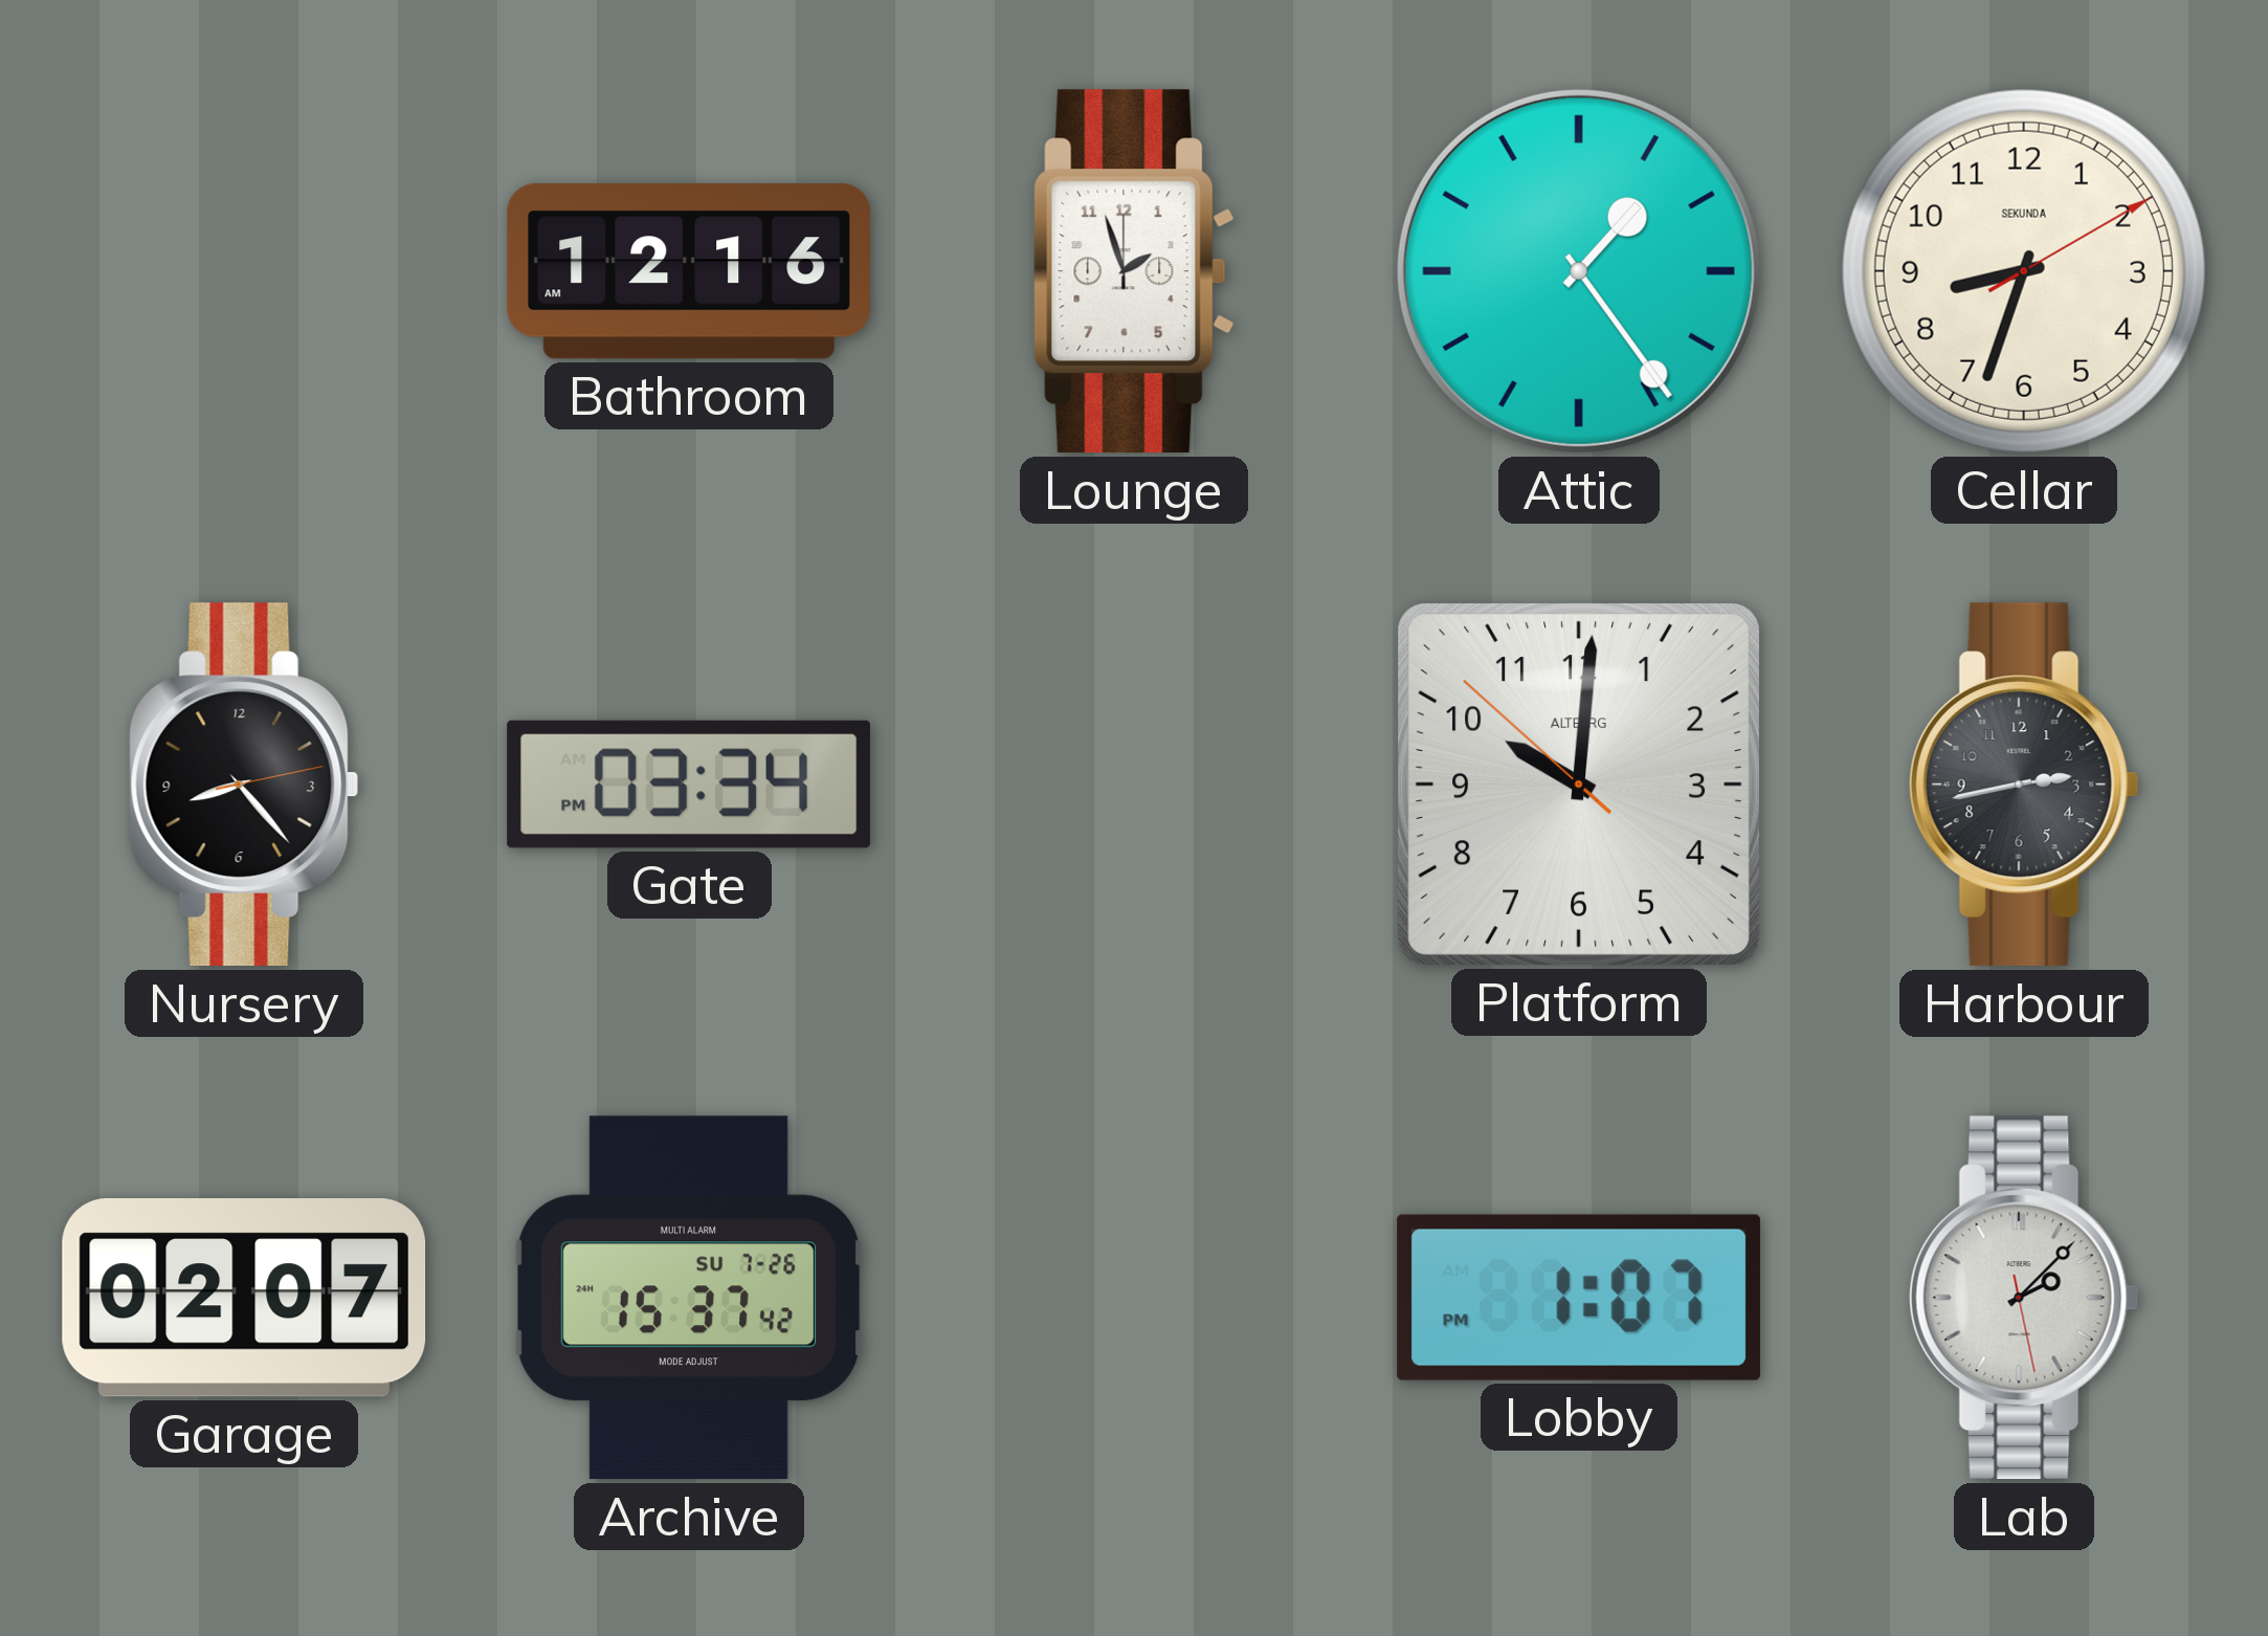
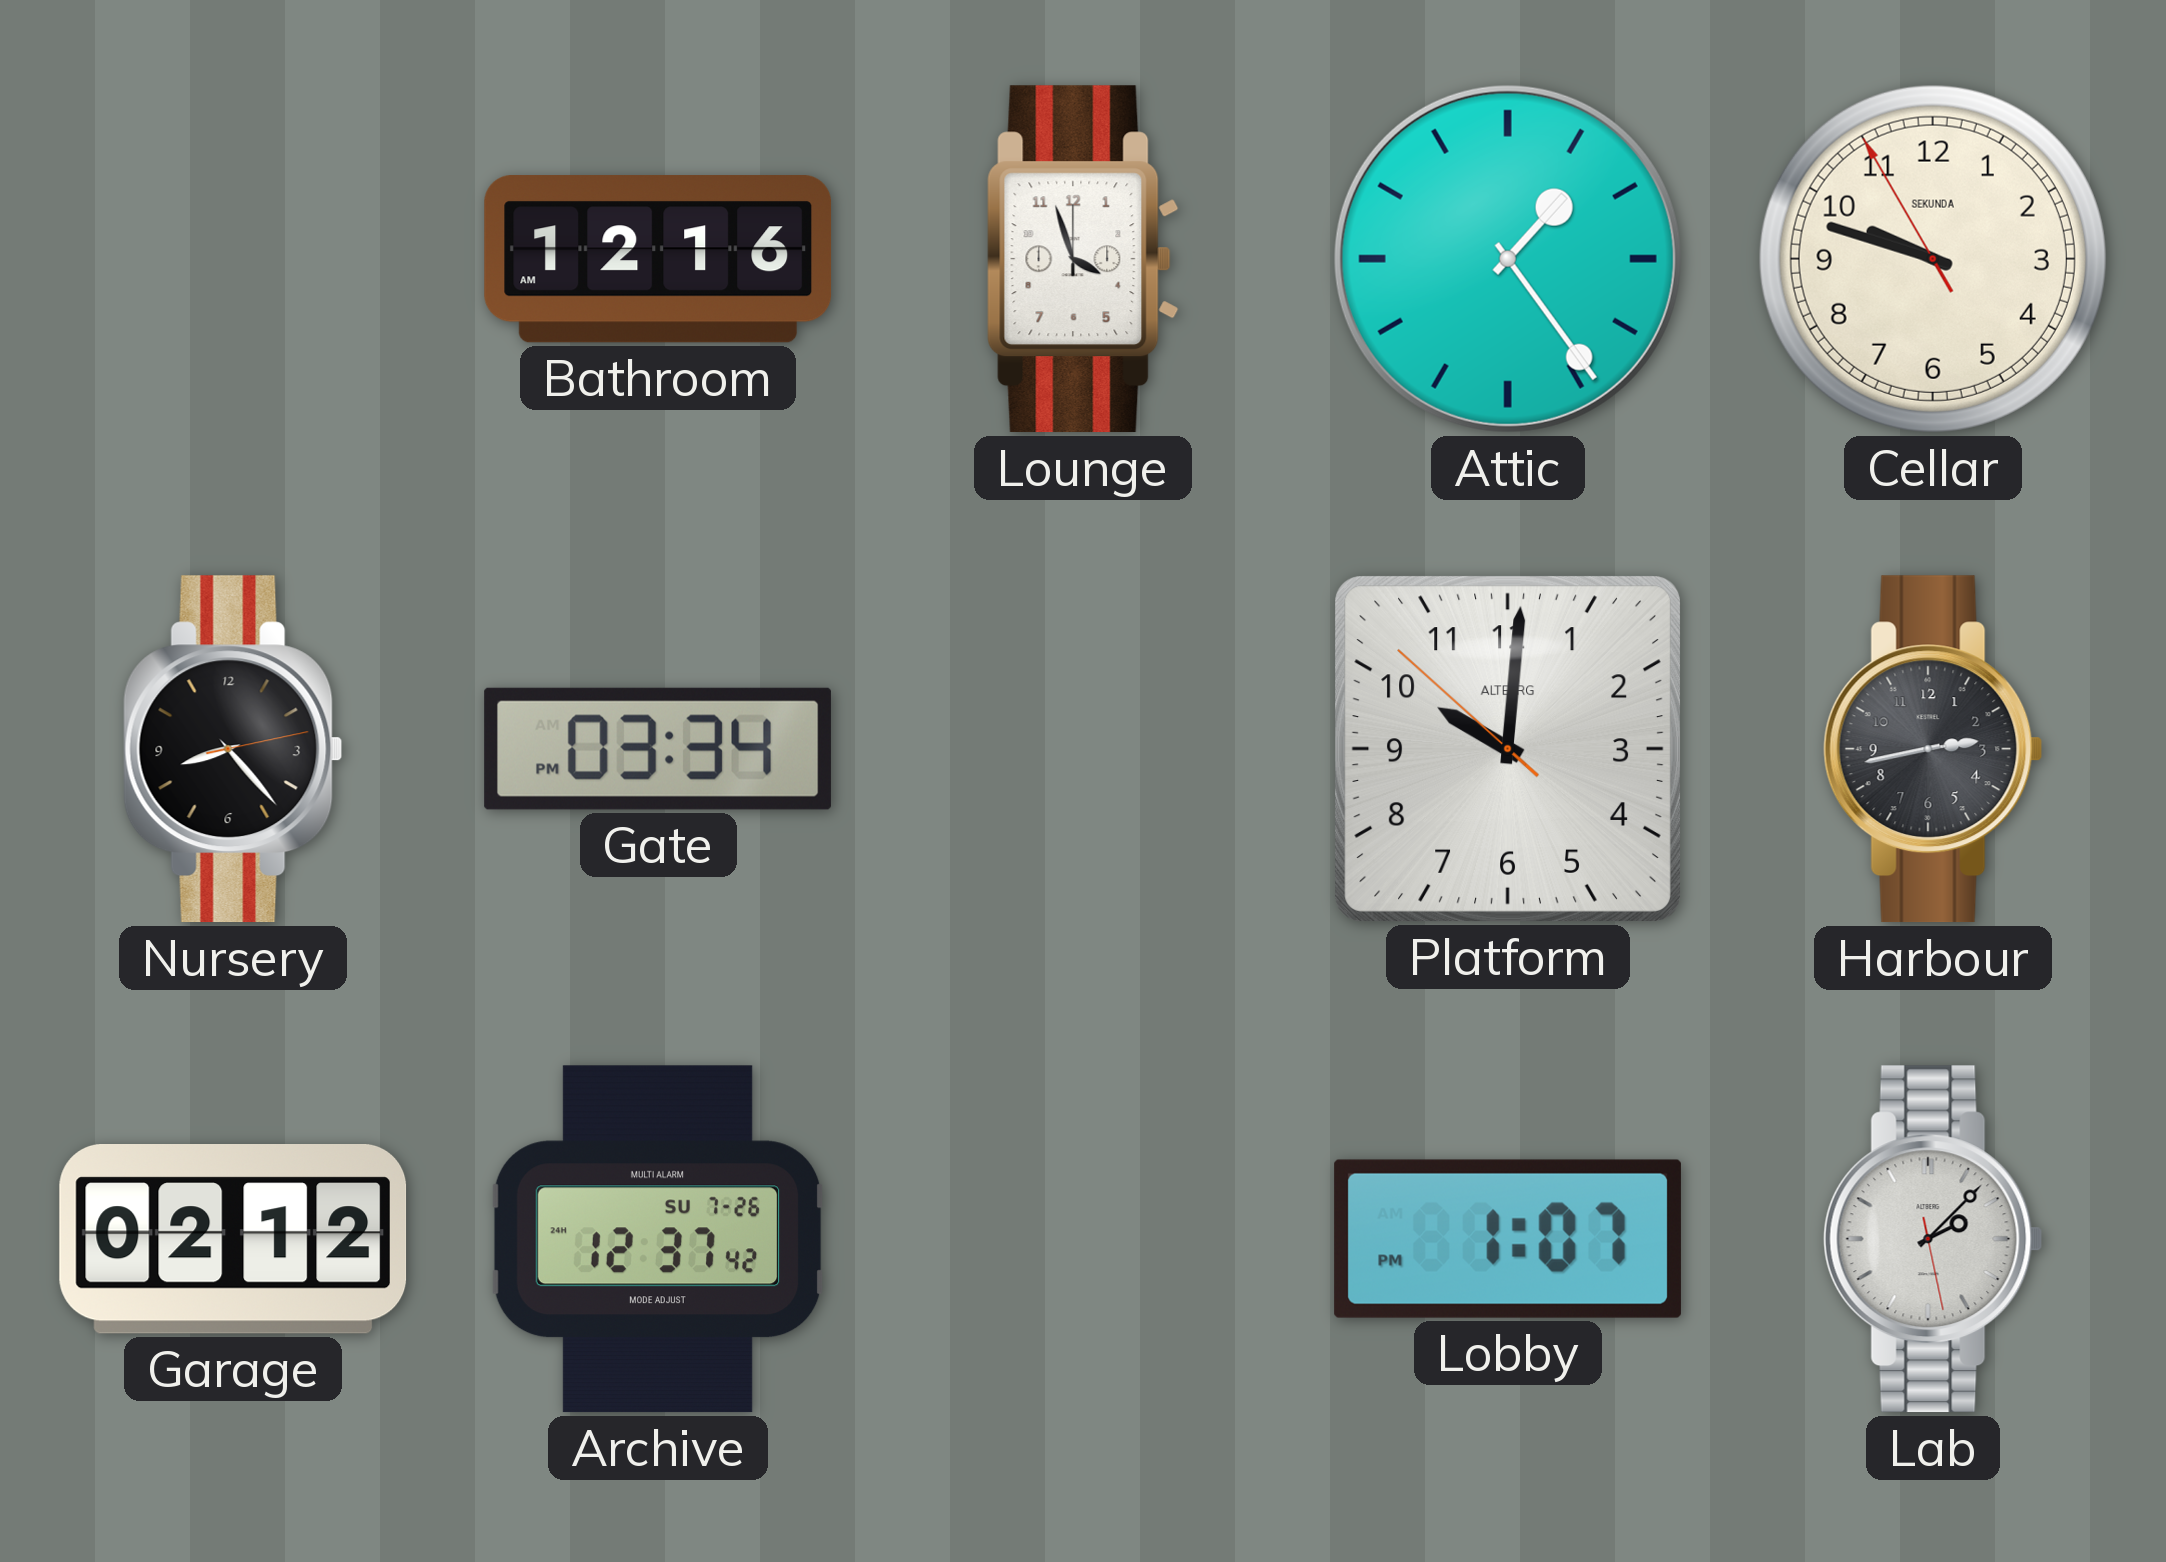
Lounge: 1:57 -> 3:57 (1083, 259)
Cellar: 8:33 -> 9:47 (1933, 259)
Garage: 02:07 -> 02:12 (233, 1240)
Archive: 15:37 -> 12:37 (658, 1239)
